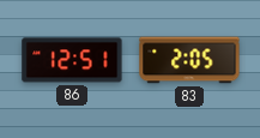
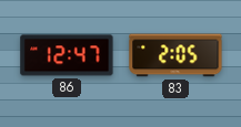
86: 12:51 -> 12:47 (67, 55)
